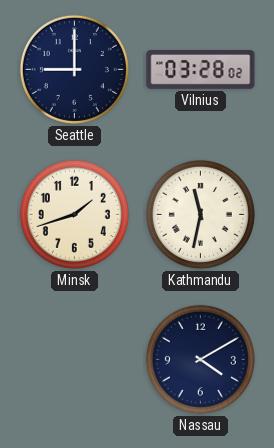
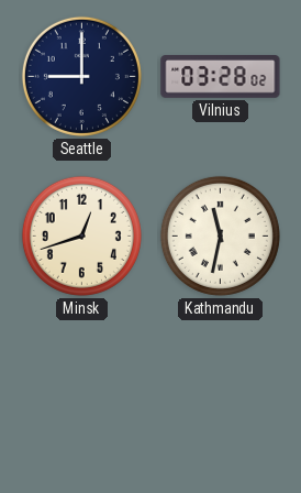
Minsk: 1:42 -> 12:42 (81, 235)
Nassau: 4:10 -> none (200, 359)
